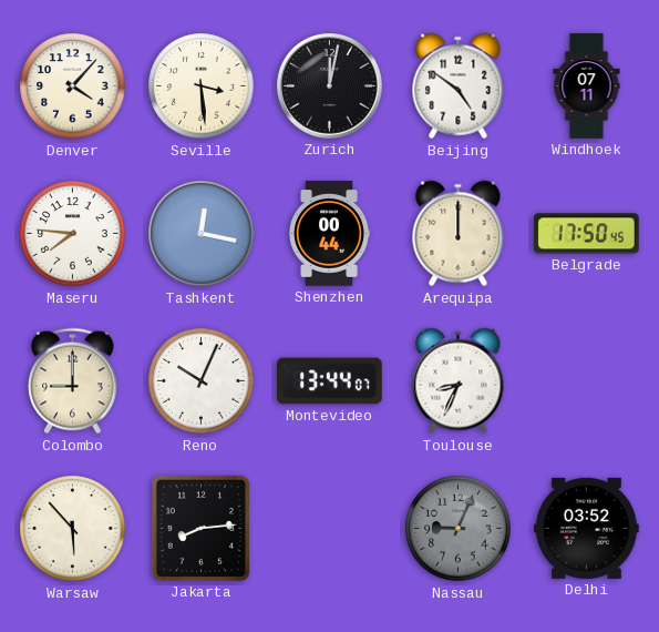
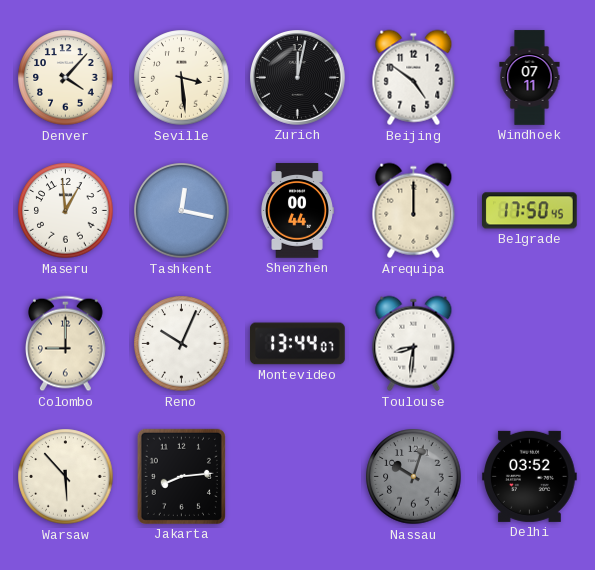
Maseru: 7:46 -> 12:59 (66, 211)
Toulouse: 8:34 -> 8:31 (414, 344)
Nassau: 9:04 -> 10:03 (414, 477)
